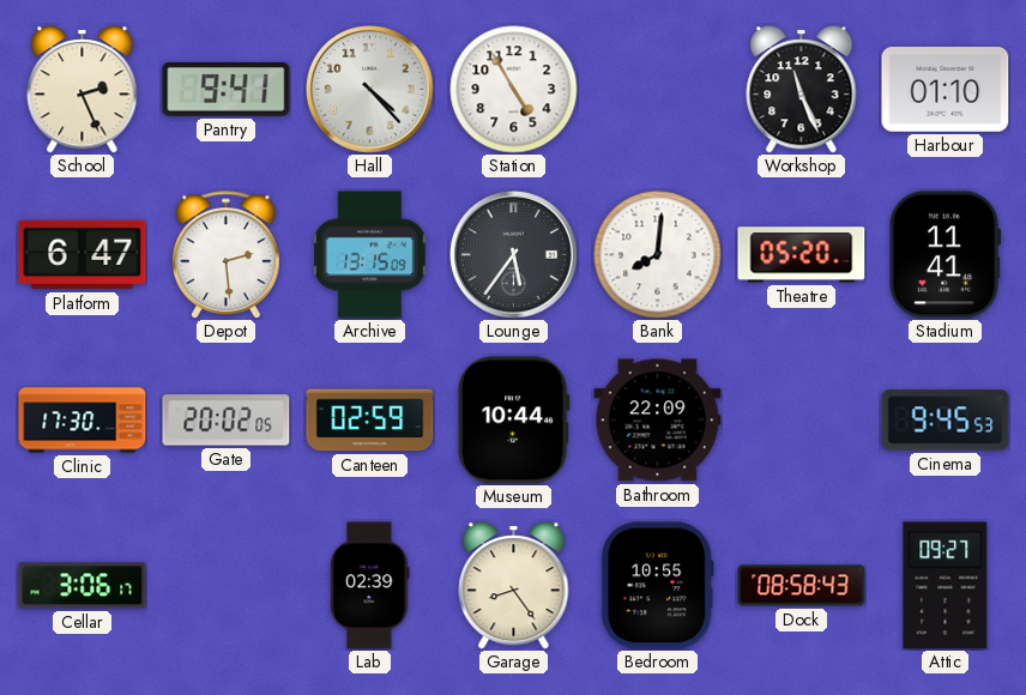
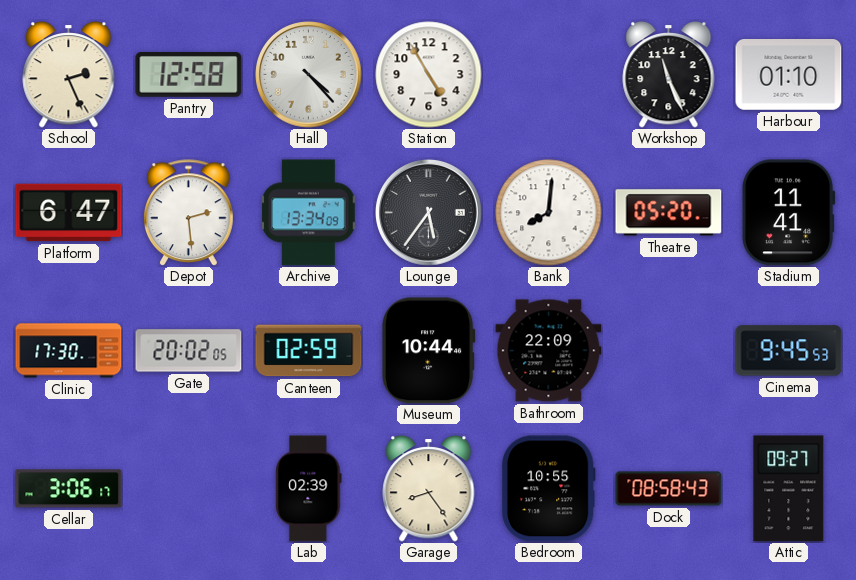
Pantry: 9:41 -> 12:58 (189, 75)
Archive: 13:15 -> 13:34 (309, 213)
